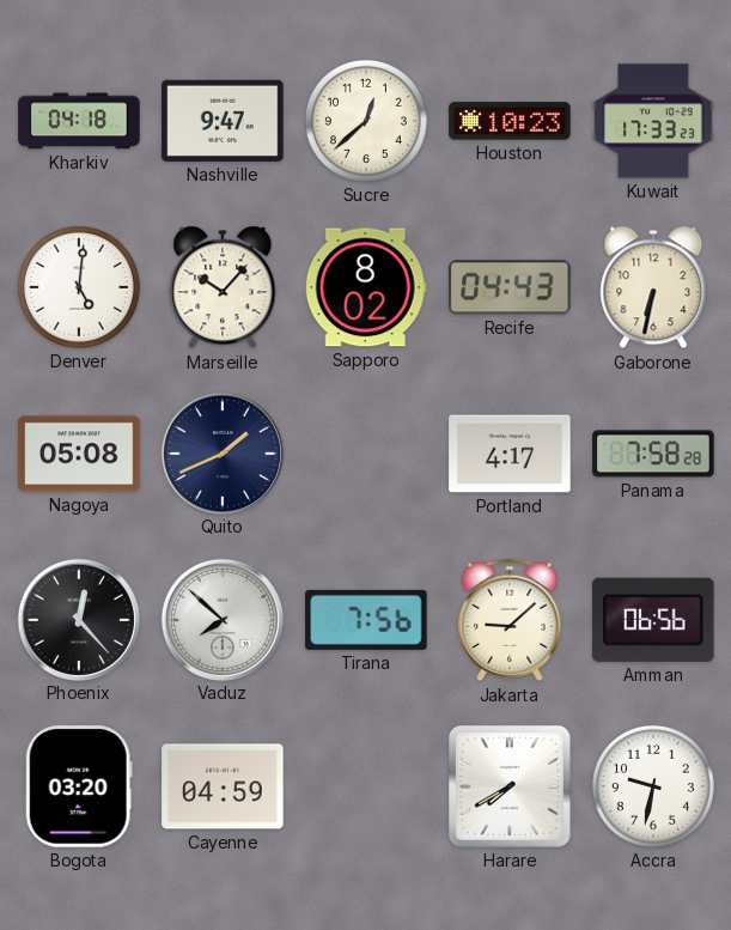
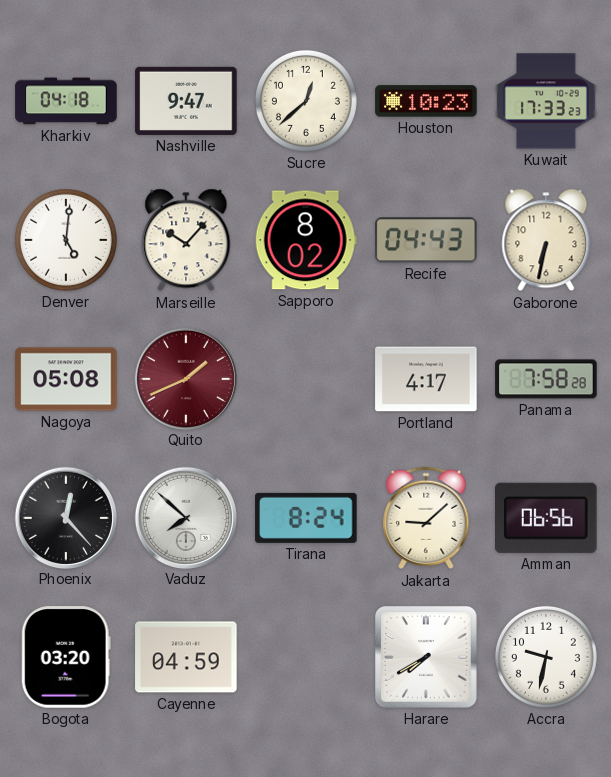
Quito dial: navy -> burgundy (185, 378)
Tirana: 7:56 -> 8:24 (306, 518)
